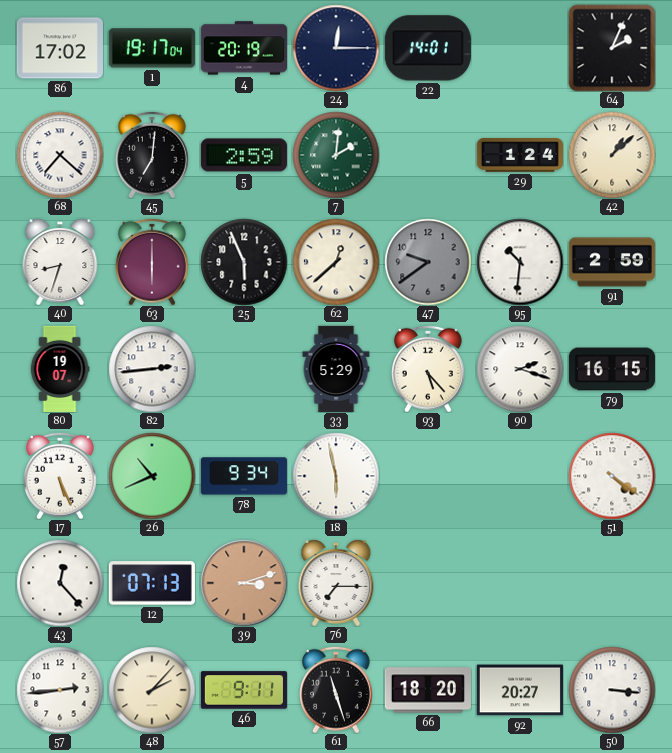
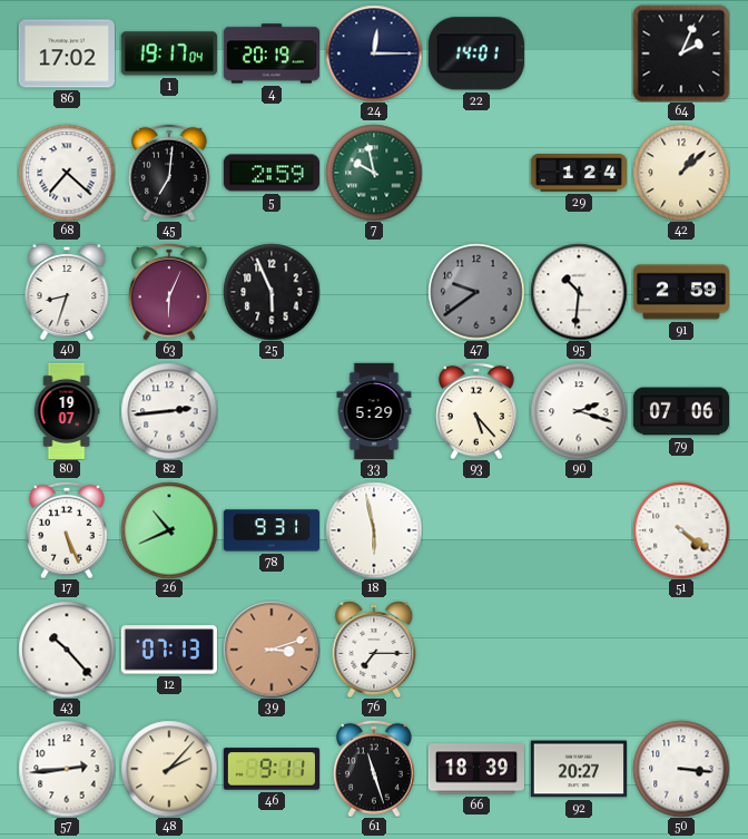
7: 2:01 -> 9:58 (374, 173)
63: 6:00 -> 6:04 (170, 292)
62: 12:38 -> none (336, 262)
79: 16:15 -> 07:06 (680, 411)
78: 9:34 -> 9:31 (272, 530)
43: 12:23 -> 10:23 (67, 650)
66: 18:20 -> 18:39 (476, 769)
